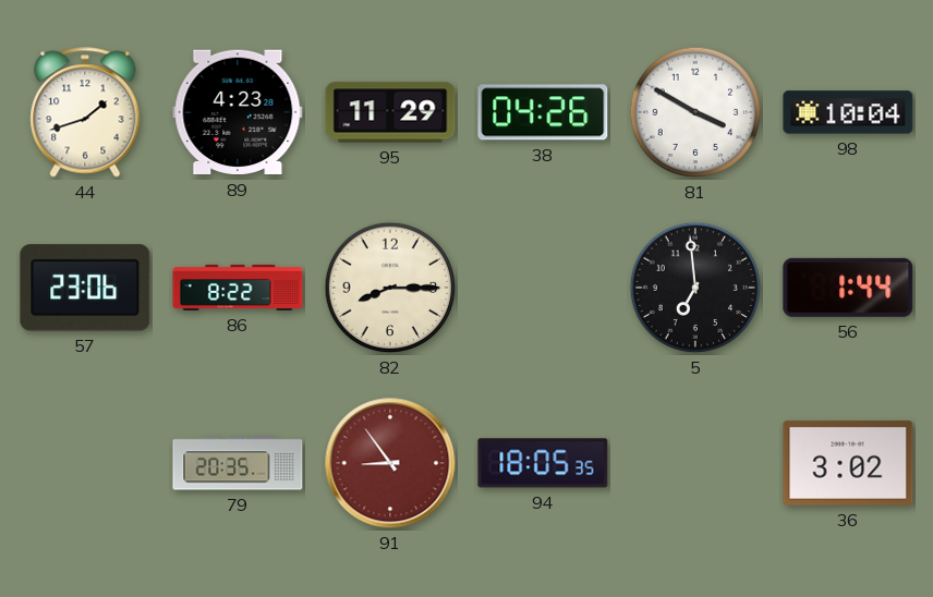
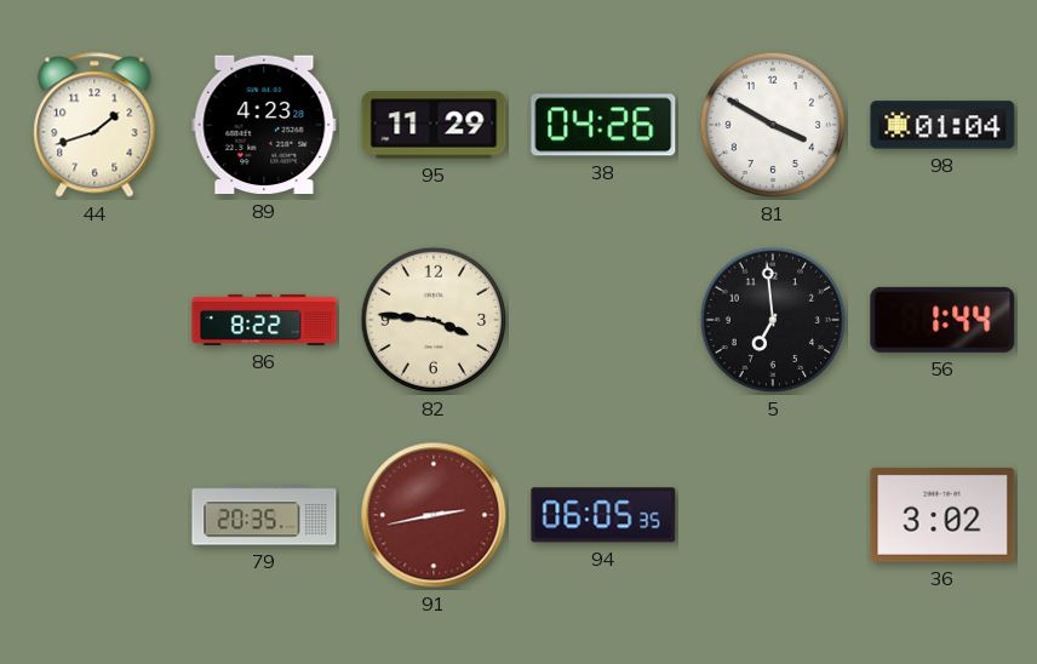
98: 10:04 -> 01:04 (943, 125)
57: 23:06 -> none (85, 288)
82: 8:15 -> 3:46 (434, 320)
91: 8:54 -> 2:43 (434, 515)
94: 18:05 -> 06:05 (603, 515)
